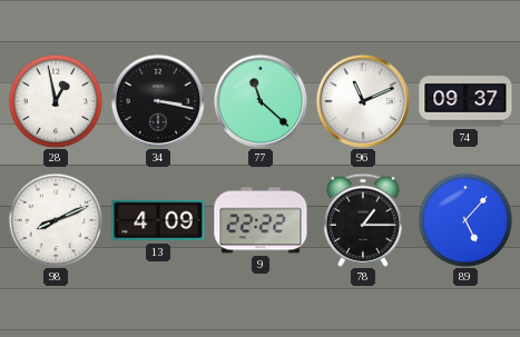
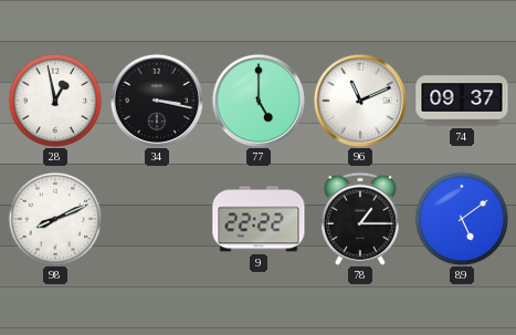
77: 11:22 -> 5:00 (259, 101)
13: 4:09 -> none (158, 220)
89: 5:07 -> 5:09 (462, 219)
